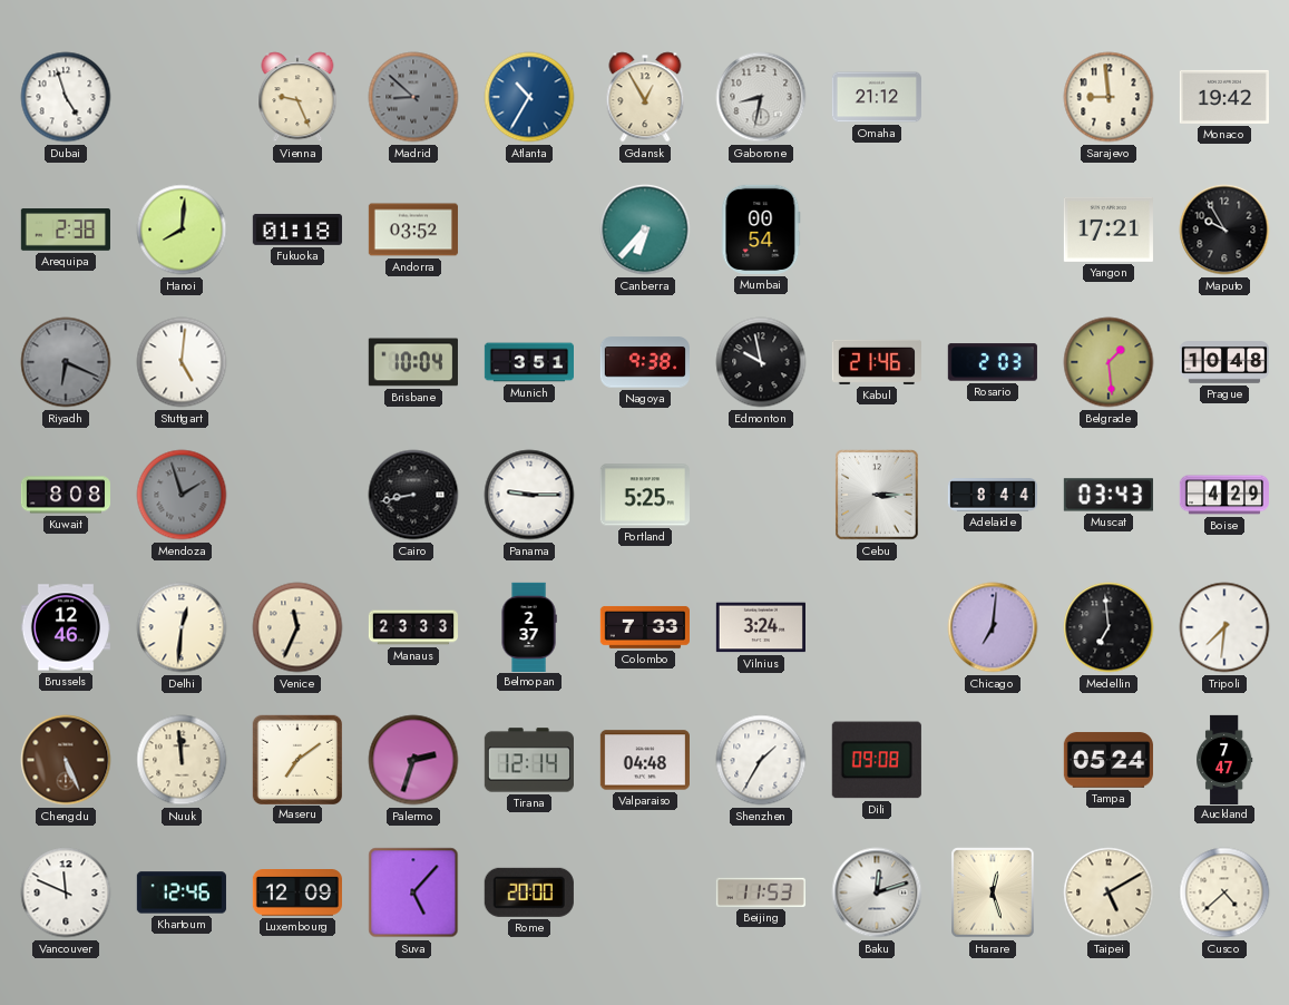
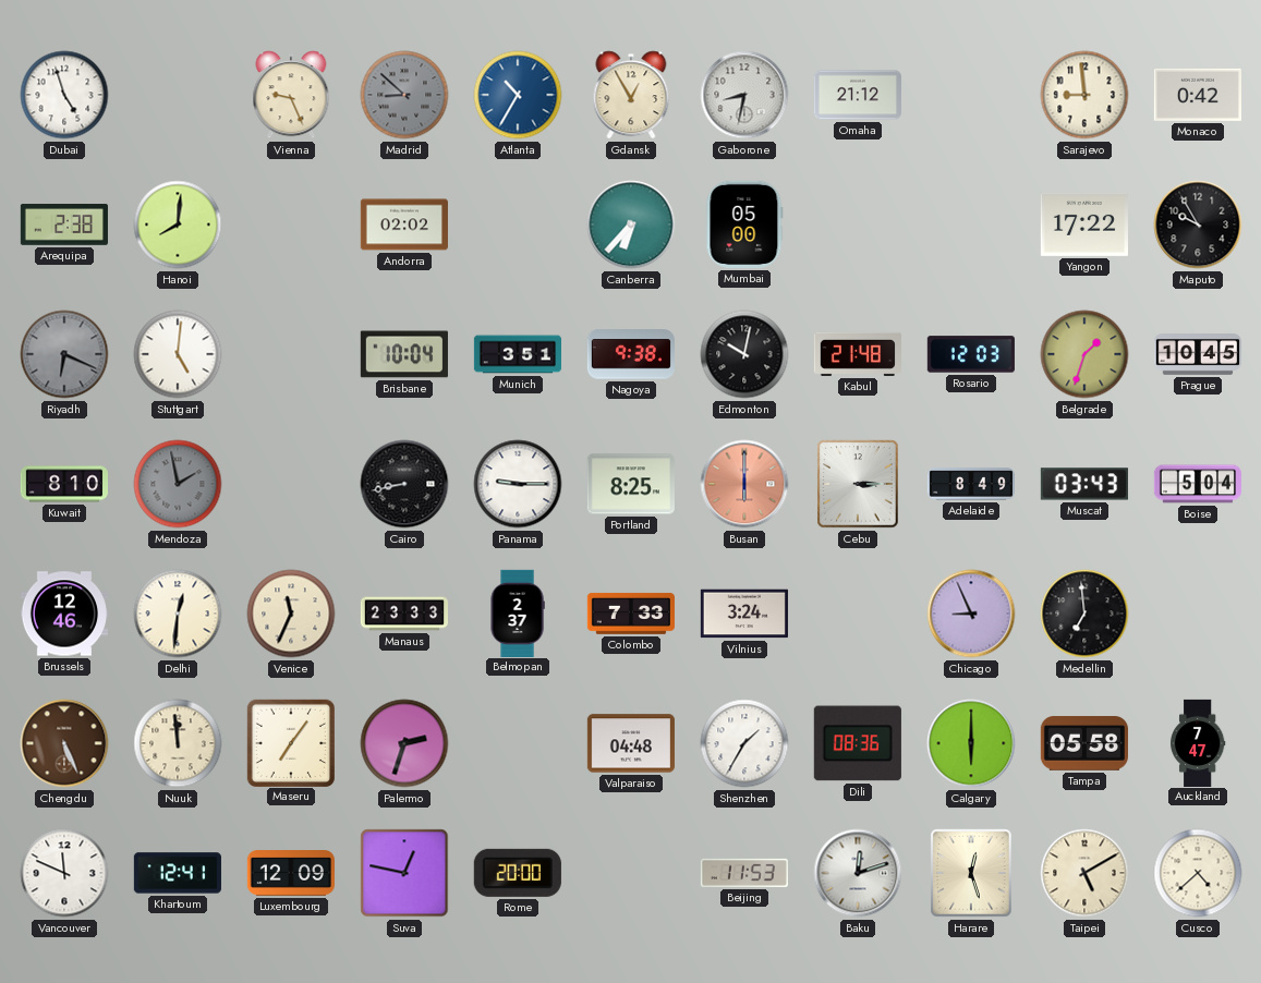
Monaco: 19:42 -> 0:42 (1198, 95)
Fukuoka: 01:18 -> none (297, 230)
Andorra: 03:52 -> 02:02 (404, 224)
Mumbai: 00:54 -> 05:00 (744, 224)
Yangon: 17:21 -> 17:22 (1084, 224)
Edmonton: 9:58 -> 10:02 (744, 354)
Kabul: 21:46 -> 21:48 (858, 354)
Rosario: 2:03 -> 12:03 (971, 354)
Belgrade: 1:29 -> 1:33 (1084, 354)
Prague: 10:48 -> 10:45 (1197, 354)
Kuwait: 8:08 -> 8:10 (63, 484)
Mendoza: 1:57 -> 1:58 (178, 484)
Portland: 5:25 -> 8:25 (631, 484)
Busan: none -> 6:00 (744, 484)
Adelaide: 8:44 -> 8:49 (970, 484)
Boise: 4:29 -> 5:04 (1197, 484)
Chicago: 7:01 -> 8:56 (971, 614)
Tripoli: 7:31 -> none (1224, 627)
Maseru: 7:09 -> 7:06 (290, 742)
Tirana: 12:14 -> none (529, 760)
Dili: 09:08 -> 08:36 (858, 743)
Calgary: none -> 6:00 (971, 743)
Tampa: 05:24 -> 05:58 (1084, 743)
Khartoum: 12:46 -> 12:41 (178, 873)
Suva: 5:07 -> 12:47 (404, 873)
